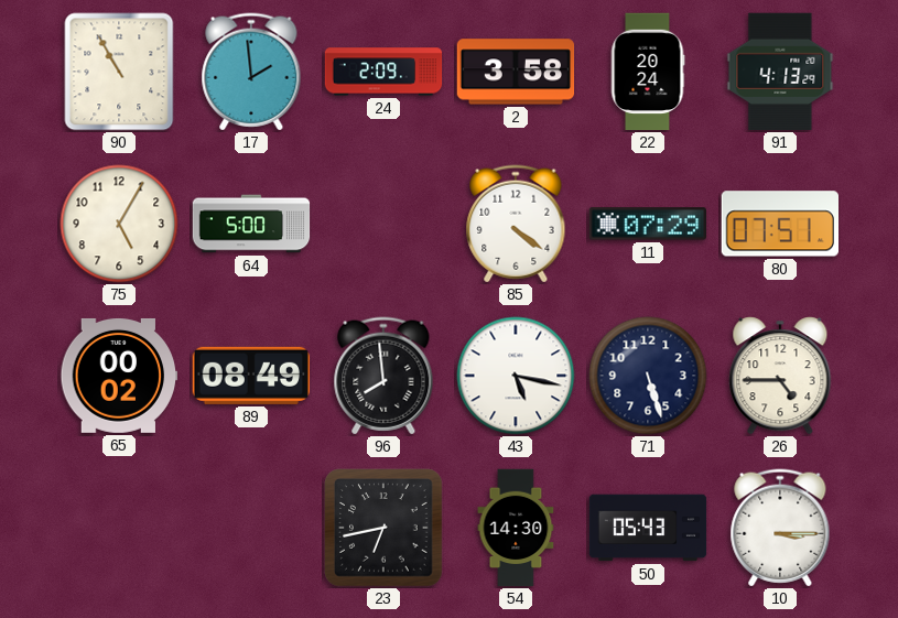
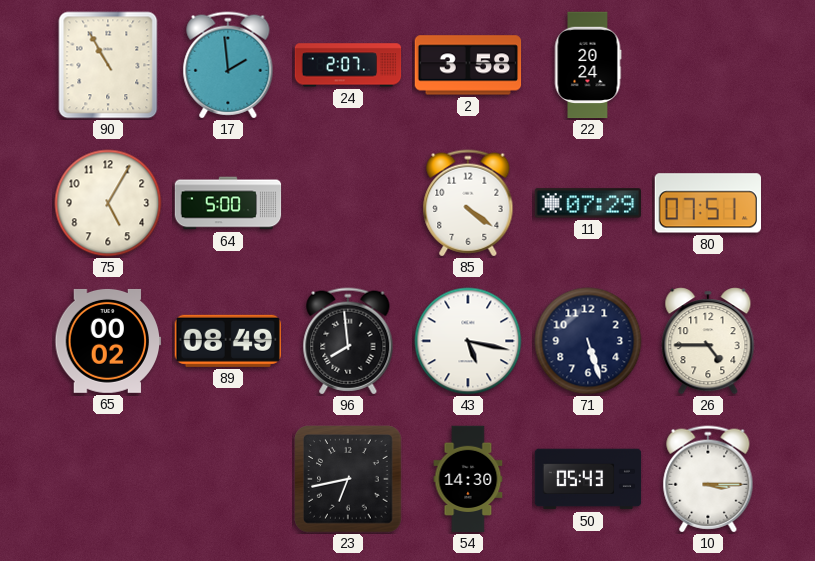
24: 2:09 -> 2:07 (348, 65)
91: 4:13 -> none (780, 72)
